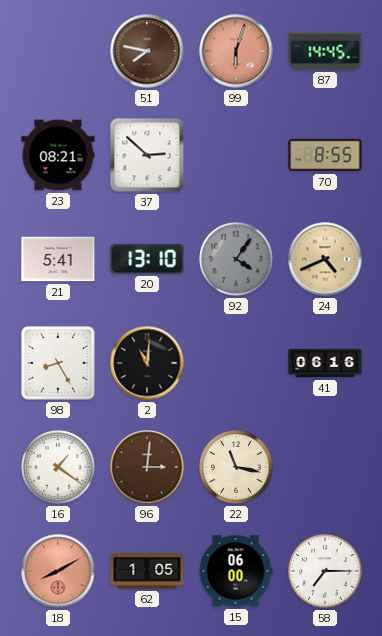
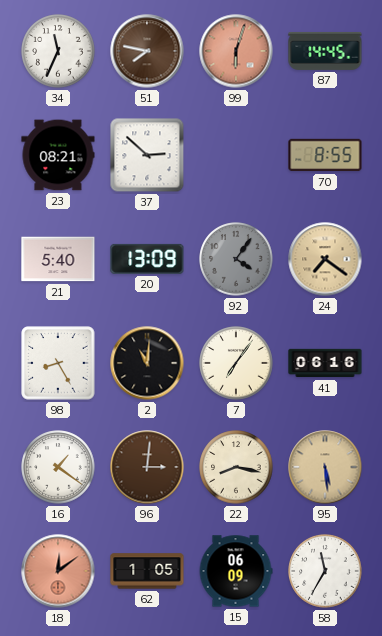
34: none -> 11:34 (58, 51)
21: 5:41 -> 5:40 (58, 259)
20: 13:10 -> 13:09 (147, 259)
24: 4:41 -> 7:21 (325, 259)
7: none -> 7:06 (236, 363)
22: 11:17 -> 8:17 (236, 467)
95: none -> 5:29 (325, 467)
18: 8:10 -> 12:09 (58, 571)
15: 06:00 -> 06:09 (236, 571)
58: 7:15 -> 11:35 (325, 571)
